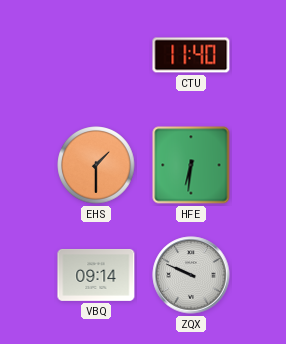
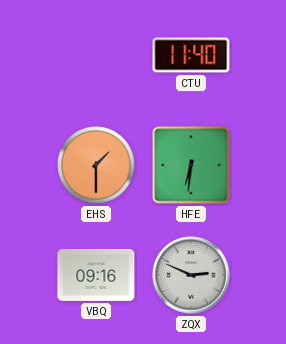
VBQ: 09:14 -> 09:16 (96, 275)
ZQX: 9:49 -> 2:49 (191, 275)
